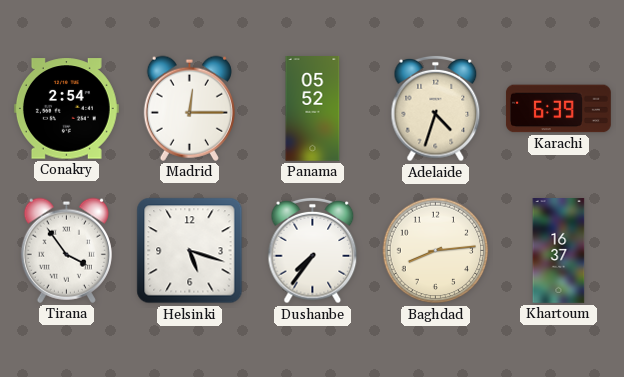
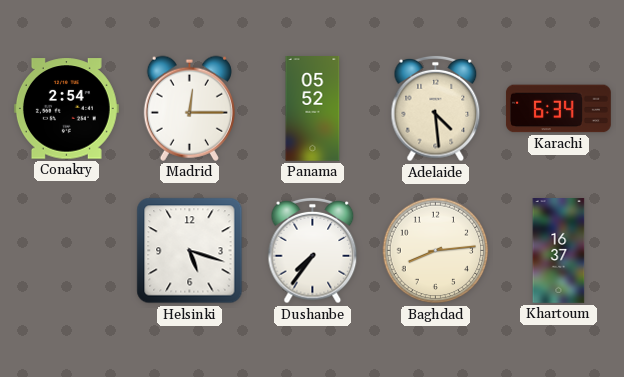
Adelaide: 4:33 -> 4:29 (436, 109)
Karachi: 6:39 -> 6:34 (558, 109)
Tirana: 3:54 -> none (66, 250)
